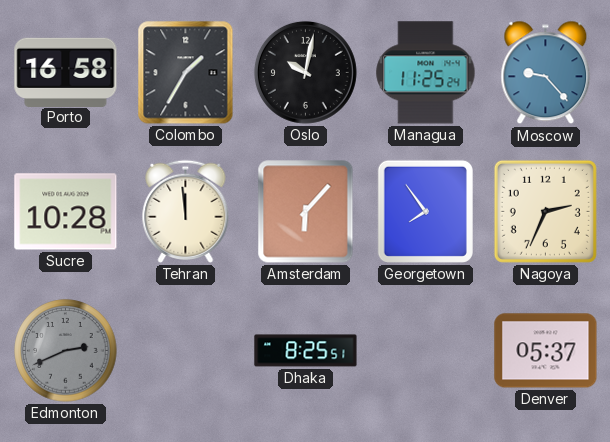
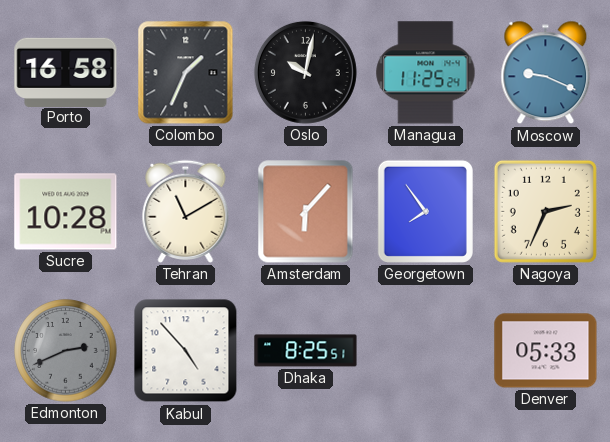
Colombo: 1:35 -> 1:34 (186, 73)
Moscow: 9:23 -> 9:19 (546, 73)
Tehran: 11:59 -> 11:10 (186, 211)
Kabul: none -> 4:53 (186, 351)
Denver: 05:37 -> 05:33 (546, 351)
